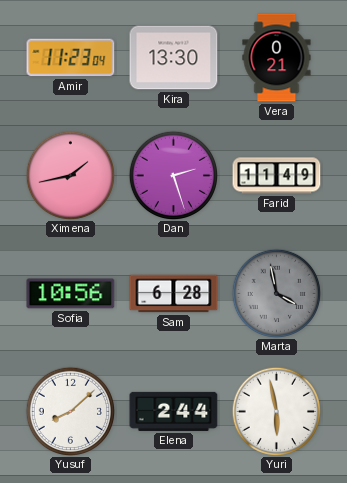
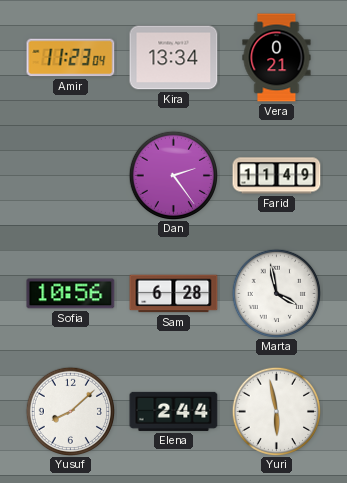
Kira: 13:30 -> 13:34 (174, 58)
Ximena: 1:43 -> none (70, 175)
Dan: 2:27 -> 2:24 (173, 175)
Marta dial: grey -> white (276, 293)
